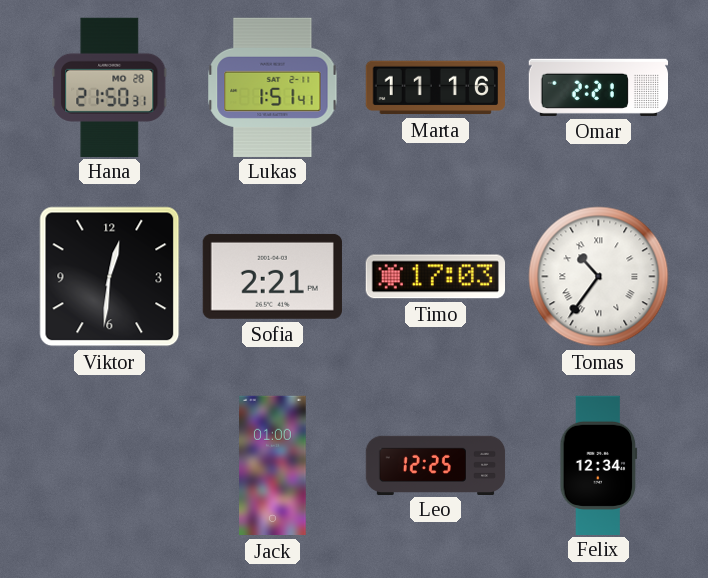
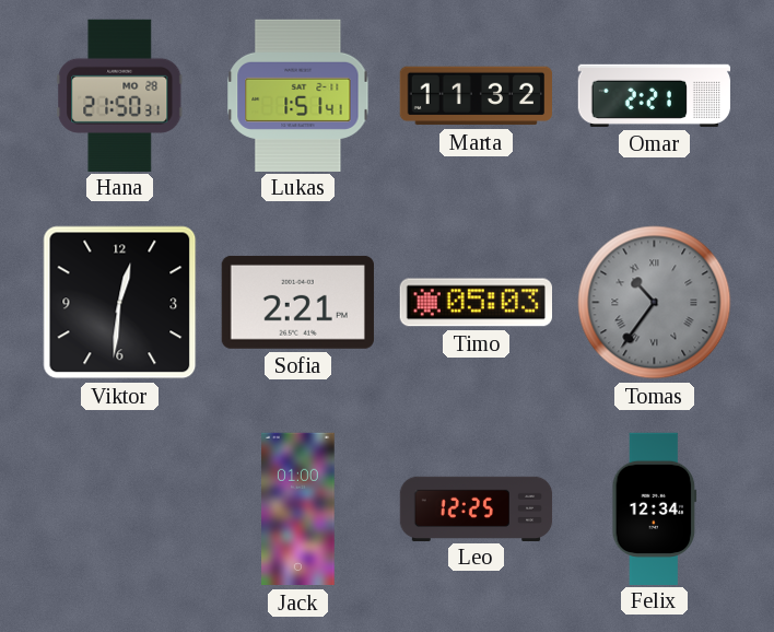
Marta: 11:16 -> 11:32 (476, 96)
Timo: 17:03 -> 05:03 (476, 303)
Tomas dial: white -> grey (655, 303)
